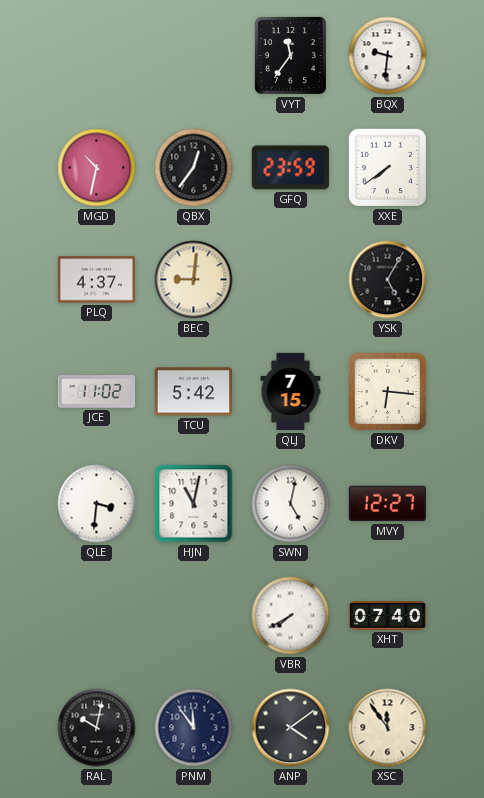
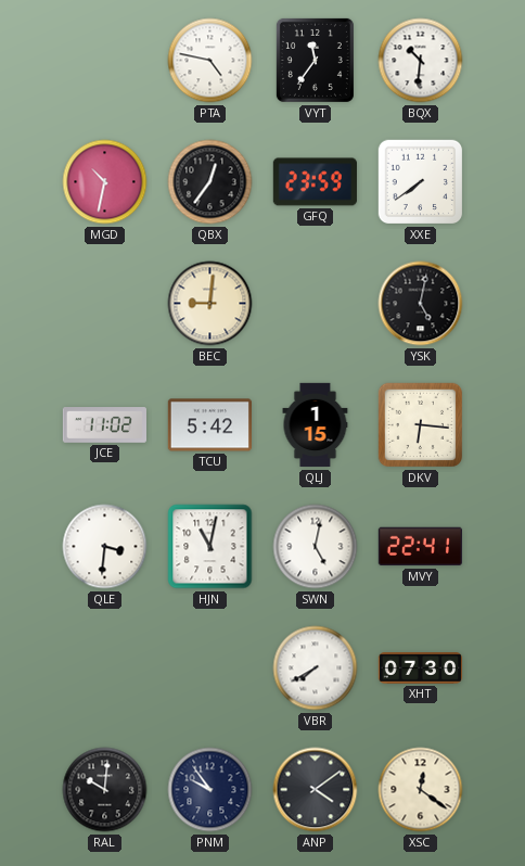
PTA: none -> 4:47 (210, 61)
BQX: 9:31 -> 10:31 (421, 61)
PLQ: 4:37 -> none (96, 280)
YSK: 5:05 -> 5:02 (421, 304)
QLJ: 7:15 -> 1:15 (316, 425)
MVY: 12:27 -> 22:41 (420, 547)
XHT: 07:40 -> 07:30 (421, 668)
RAL: 10:02 -> 10:01 (105, 790)
PNM: 11:54 -> 9:54 (210, 790)
XSC: 11:54 -> 12:21 (421, 790)
